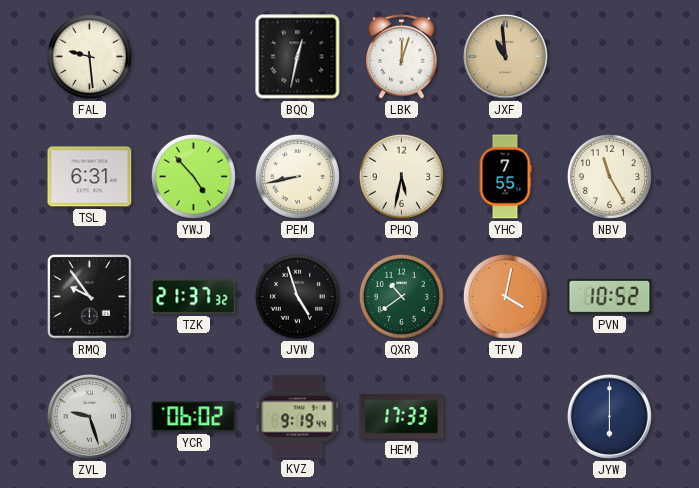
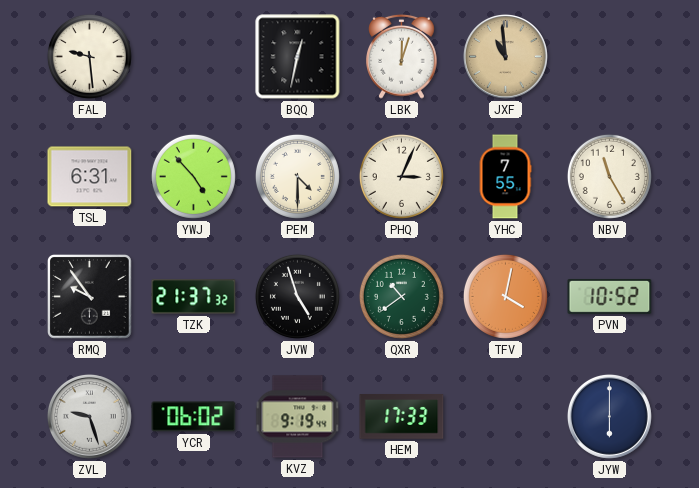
PEM: 8:43 -> 4:30 (297, 176)
PHQ: 5:32 -> 3:04 (401, 176)
